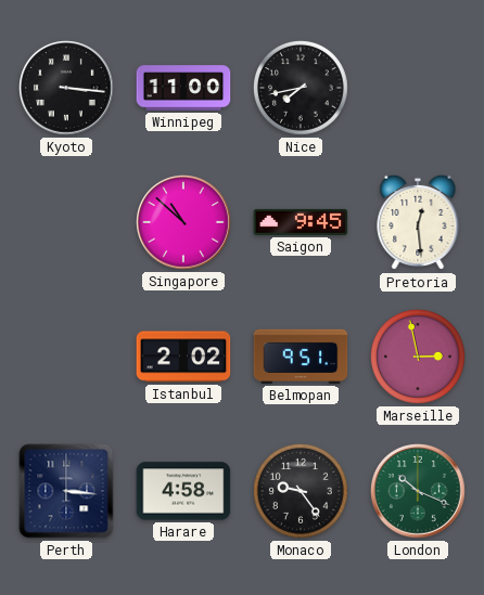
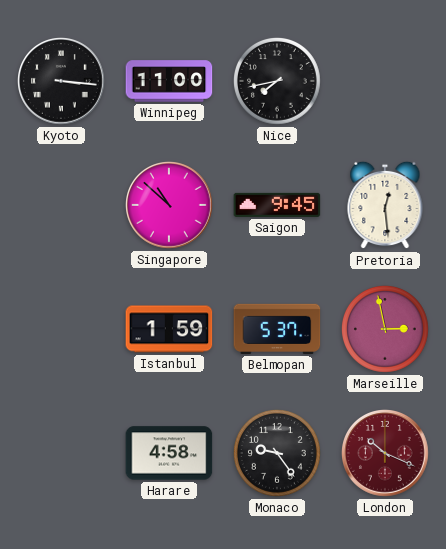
Istanbul: 2:02 -> 1:59 (169, 329)
Belmopan: 9:51 -> 5:37 (277, 329)
Perth: 3:16 -> none (66, 491)
London dial: green -> burgundy (386, 454)
